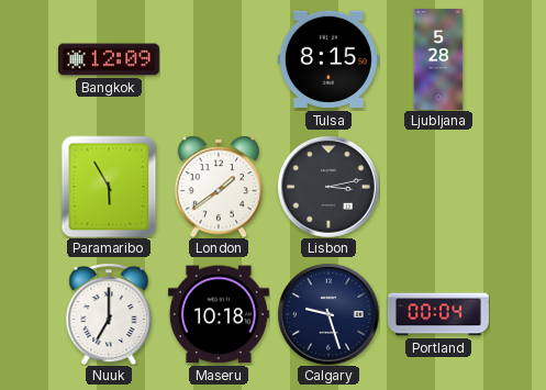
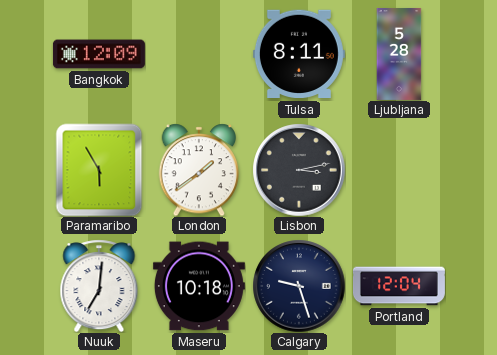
Tulsa: 8:15 -> 8:11 (299, 54)
Nuuk: 7:00 -> 7:01 (99, 286)
Portland: 00:04 -> 12:04 (399, 286)
